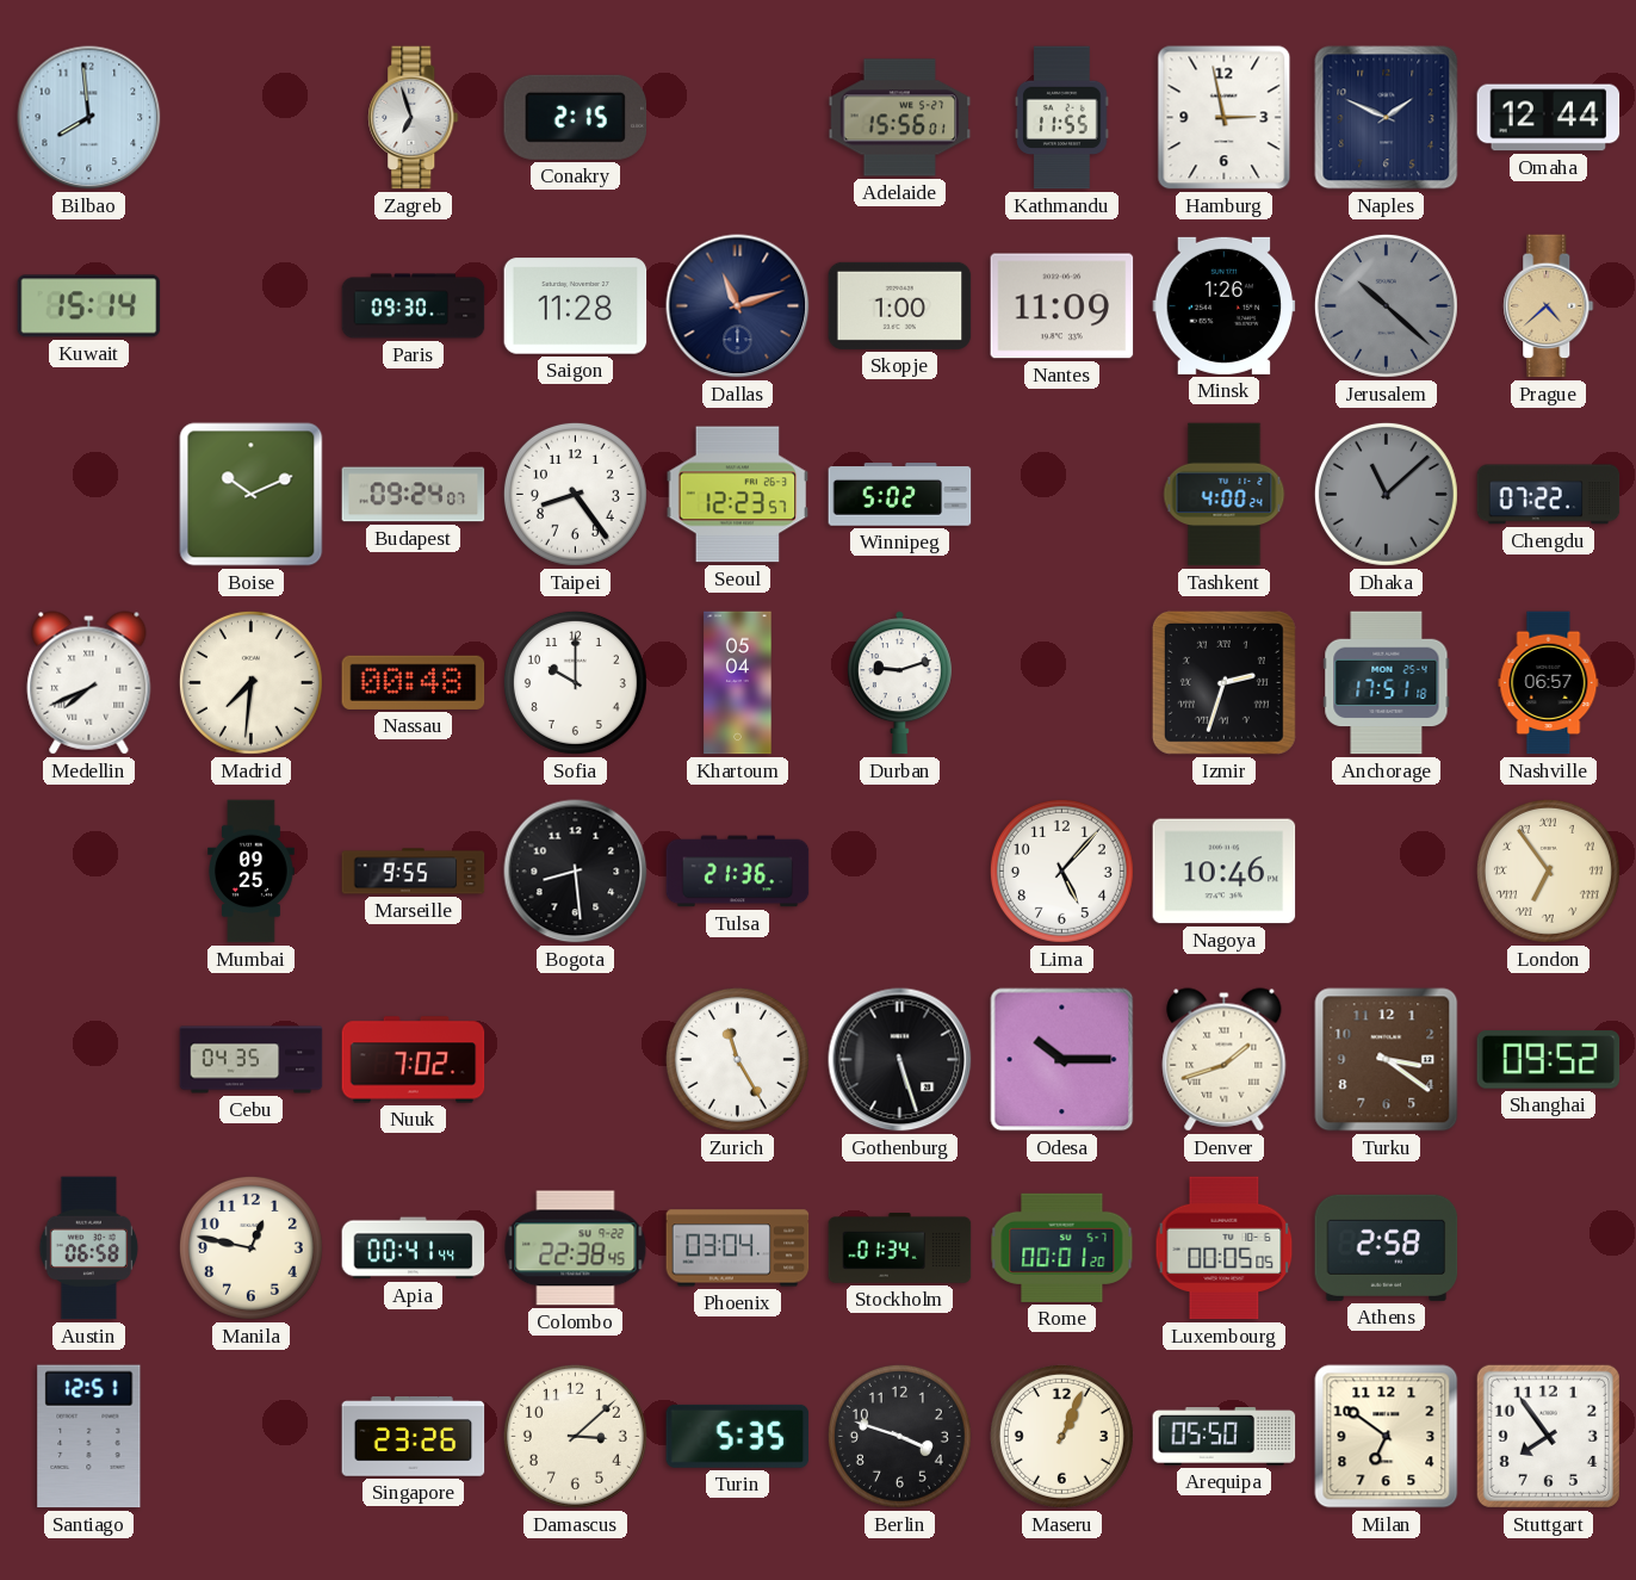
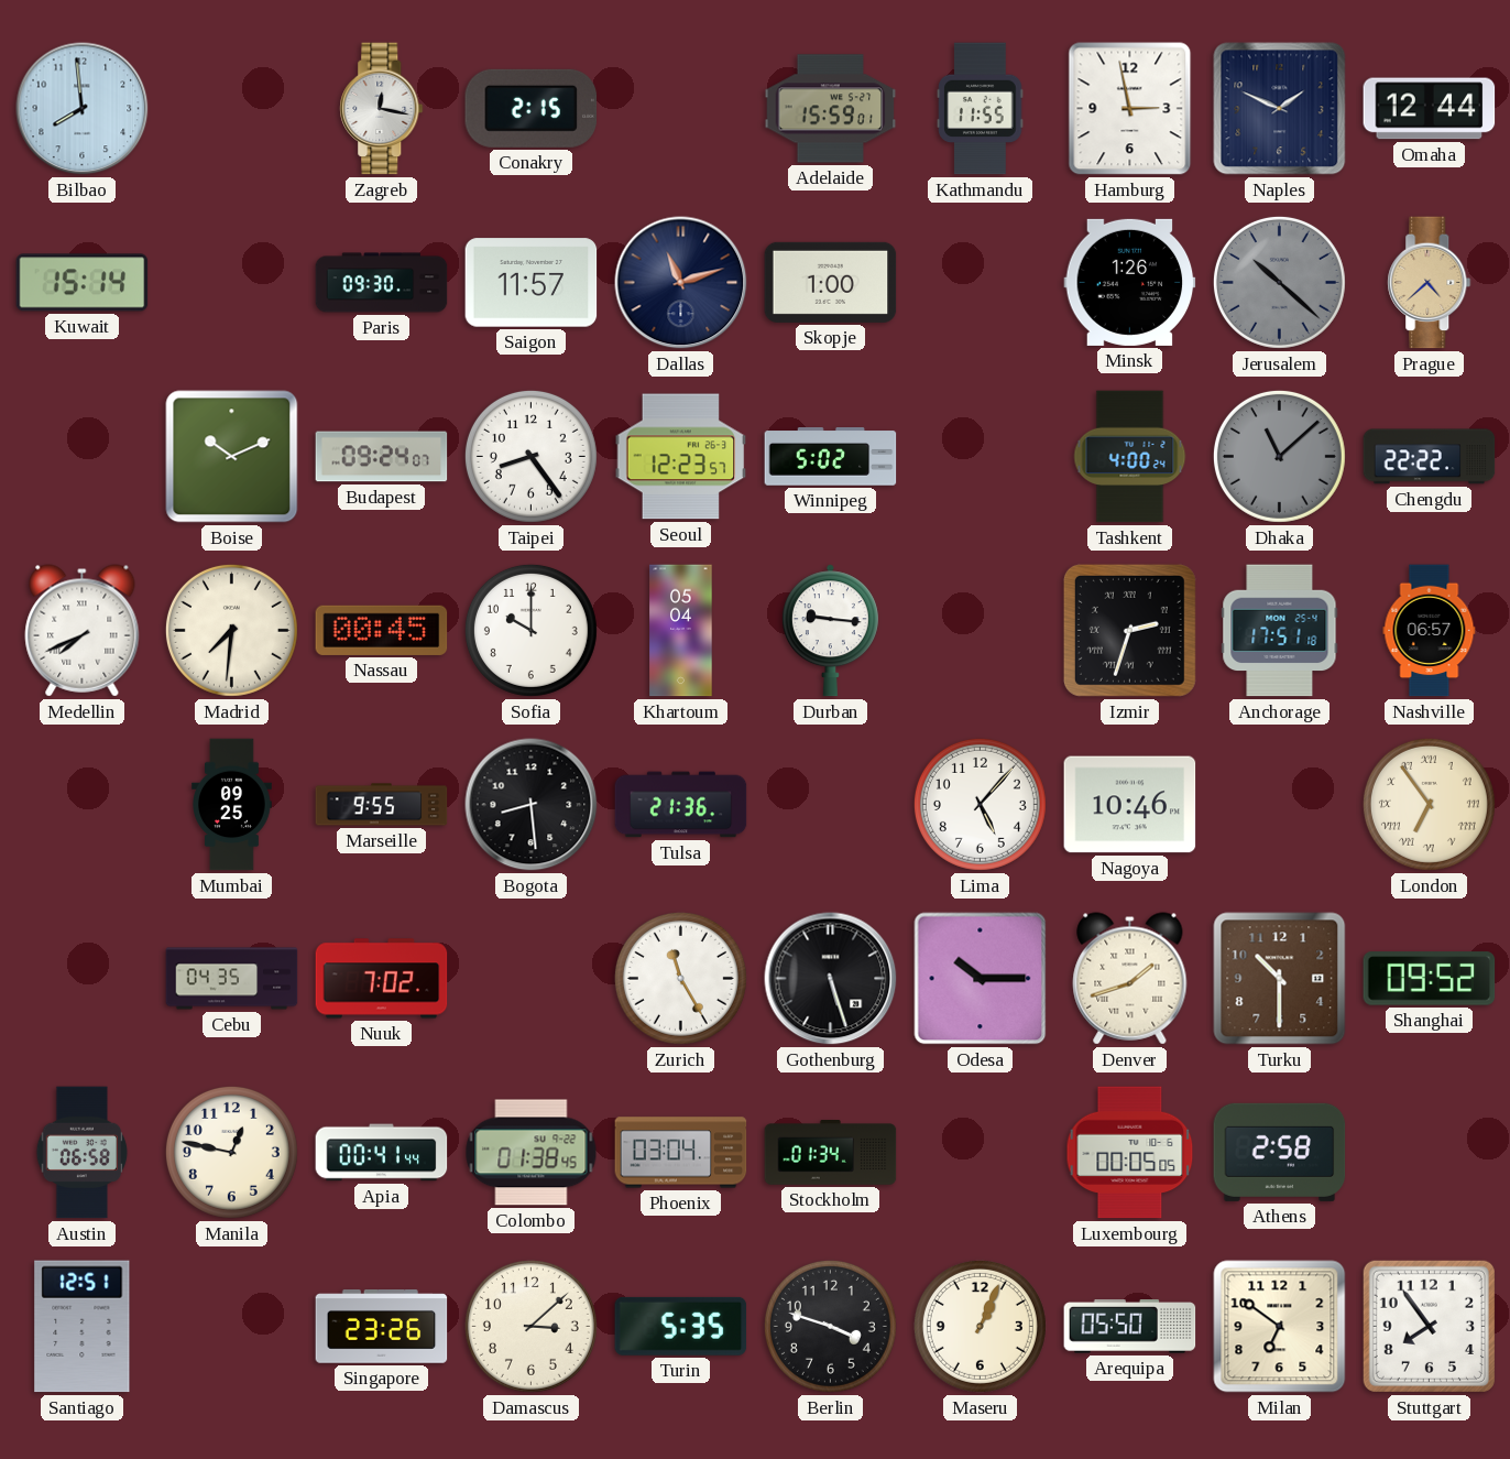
Zagreb: 6:57 -> 12:17 (382, 109)
Adelaide: 15:56 -> 15:59 (831, 109)
Saigon: 11:28 -> 11:57 (532, 283)
Nantes: 11:09 -> none (1062, 306)
Chengdu: 07:22 -> 22:22 (1430, 457)
Nassau: 00:48 -> 00:45 (382, 630)
Durban: 9:12 -> 9:16 (830, 631)
Turku: 3:21 -> 10:30 (1280, 979)
Colombo: 22:38 -> 01:38 (532, 1153)
Rome: 00:01 -> none (1062, 1247)
